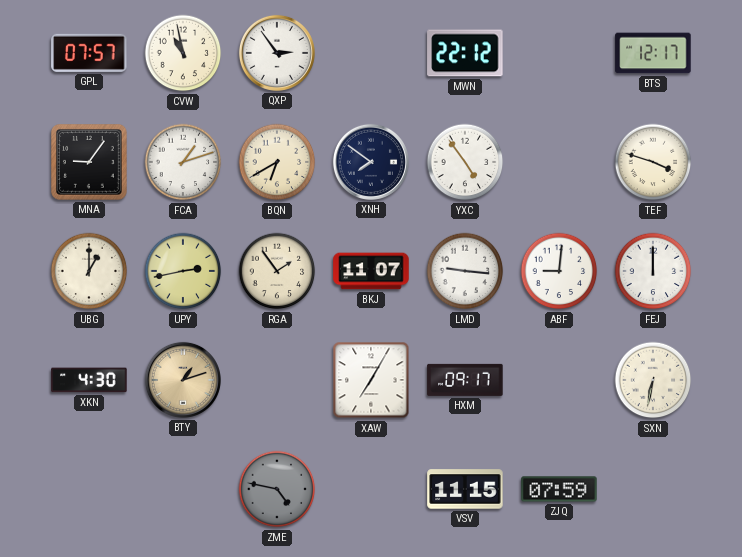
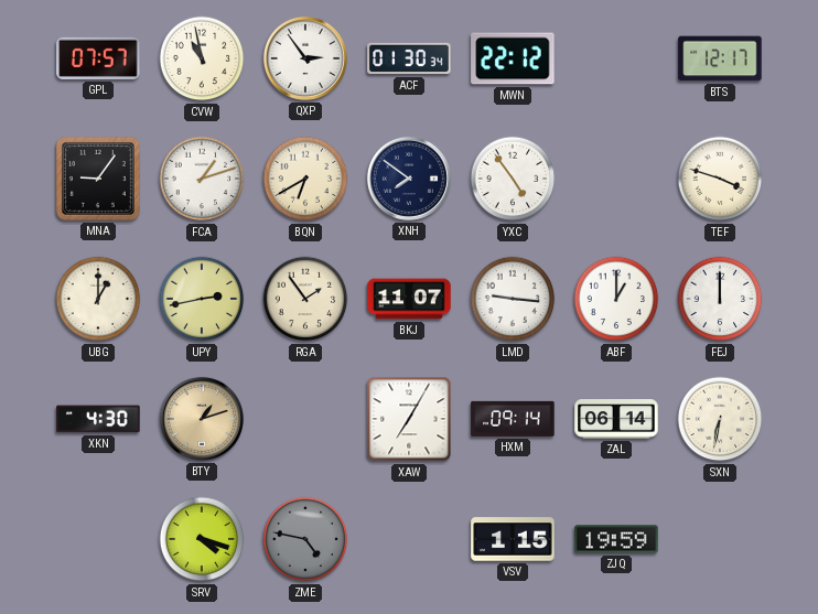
ACF: none -> 01:30 (409, 58)
ABF: 9:01 -> 1:00 (616, 299)
HXM: 09:17 -> 09:14 (513, 419)
ZAL: none -> 06:14 (616, 419)
SRV: none -> 4:18 (202, 539)
VSV: 11:15 -> 1:15 (513, 539)
ZJQ: 07:59 -> 19:59 (616, 539)
